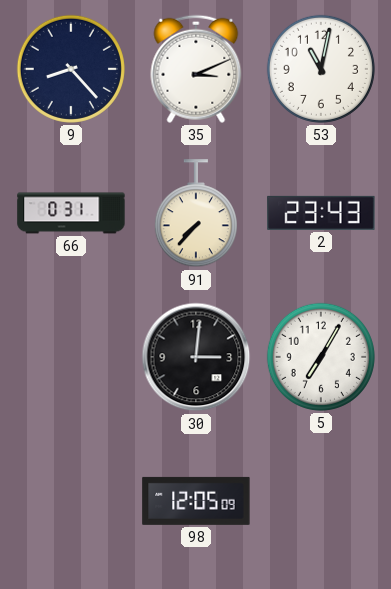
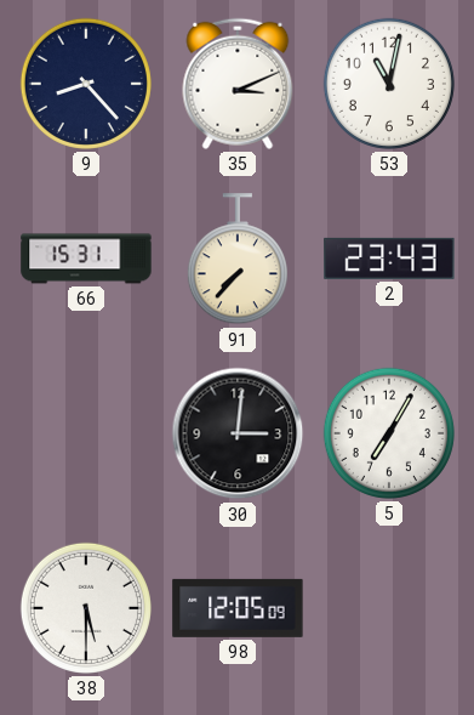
66: 0:31 -> 15:31 (86, 259)
38: none -> 5:30 (86, 608)
